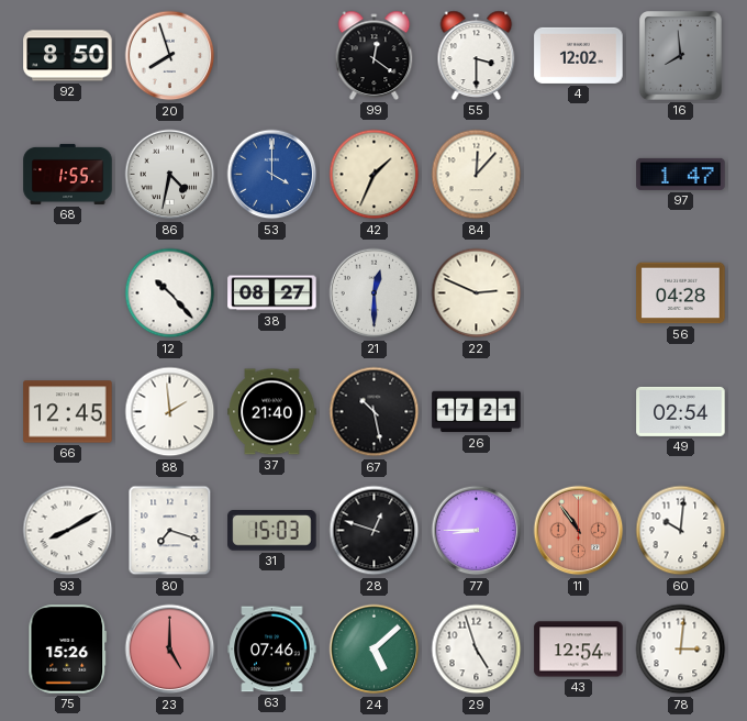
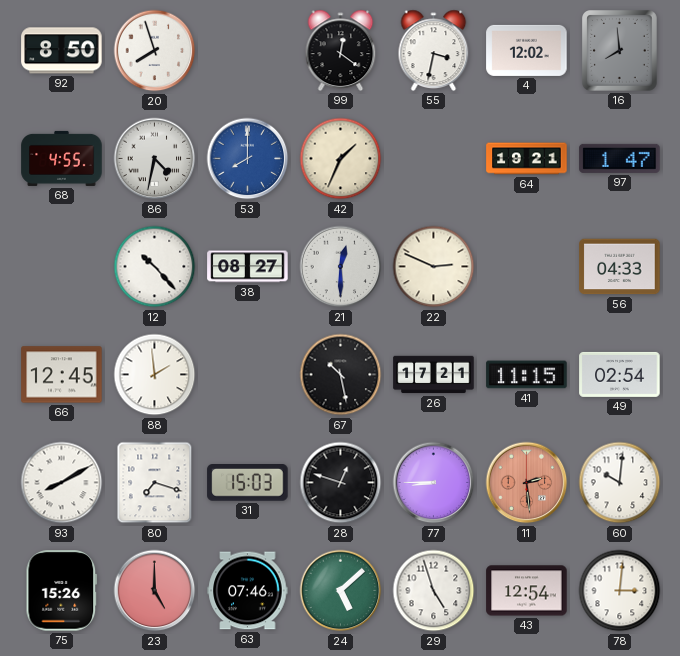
55: 3:30 -> 3:32 (434, 50)
68: 1:55 -> 4:55 (62, 158)
53: 4:00 -> 8:00 (248, 159)
84: 12:07 -> none (477, 175)
64: none -> 19:21 (527, 159)
56: 04:28 -> 04:33 (620, 267)
37: 21:40 -> none (272, 412)
41: none -> 11:15 (527, 375)
11: 10:54 -> 2:29 (527, 483)
